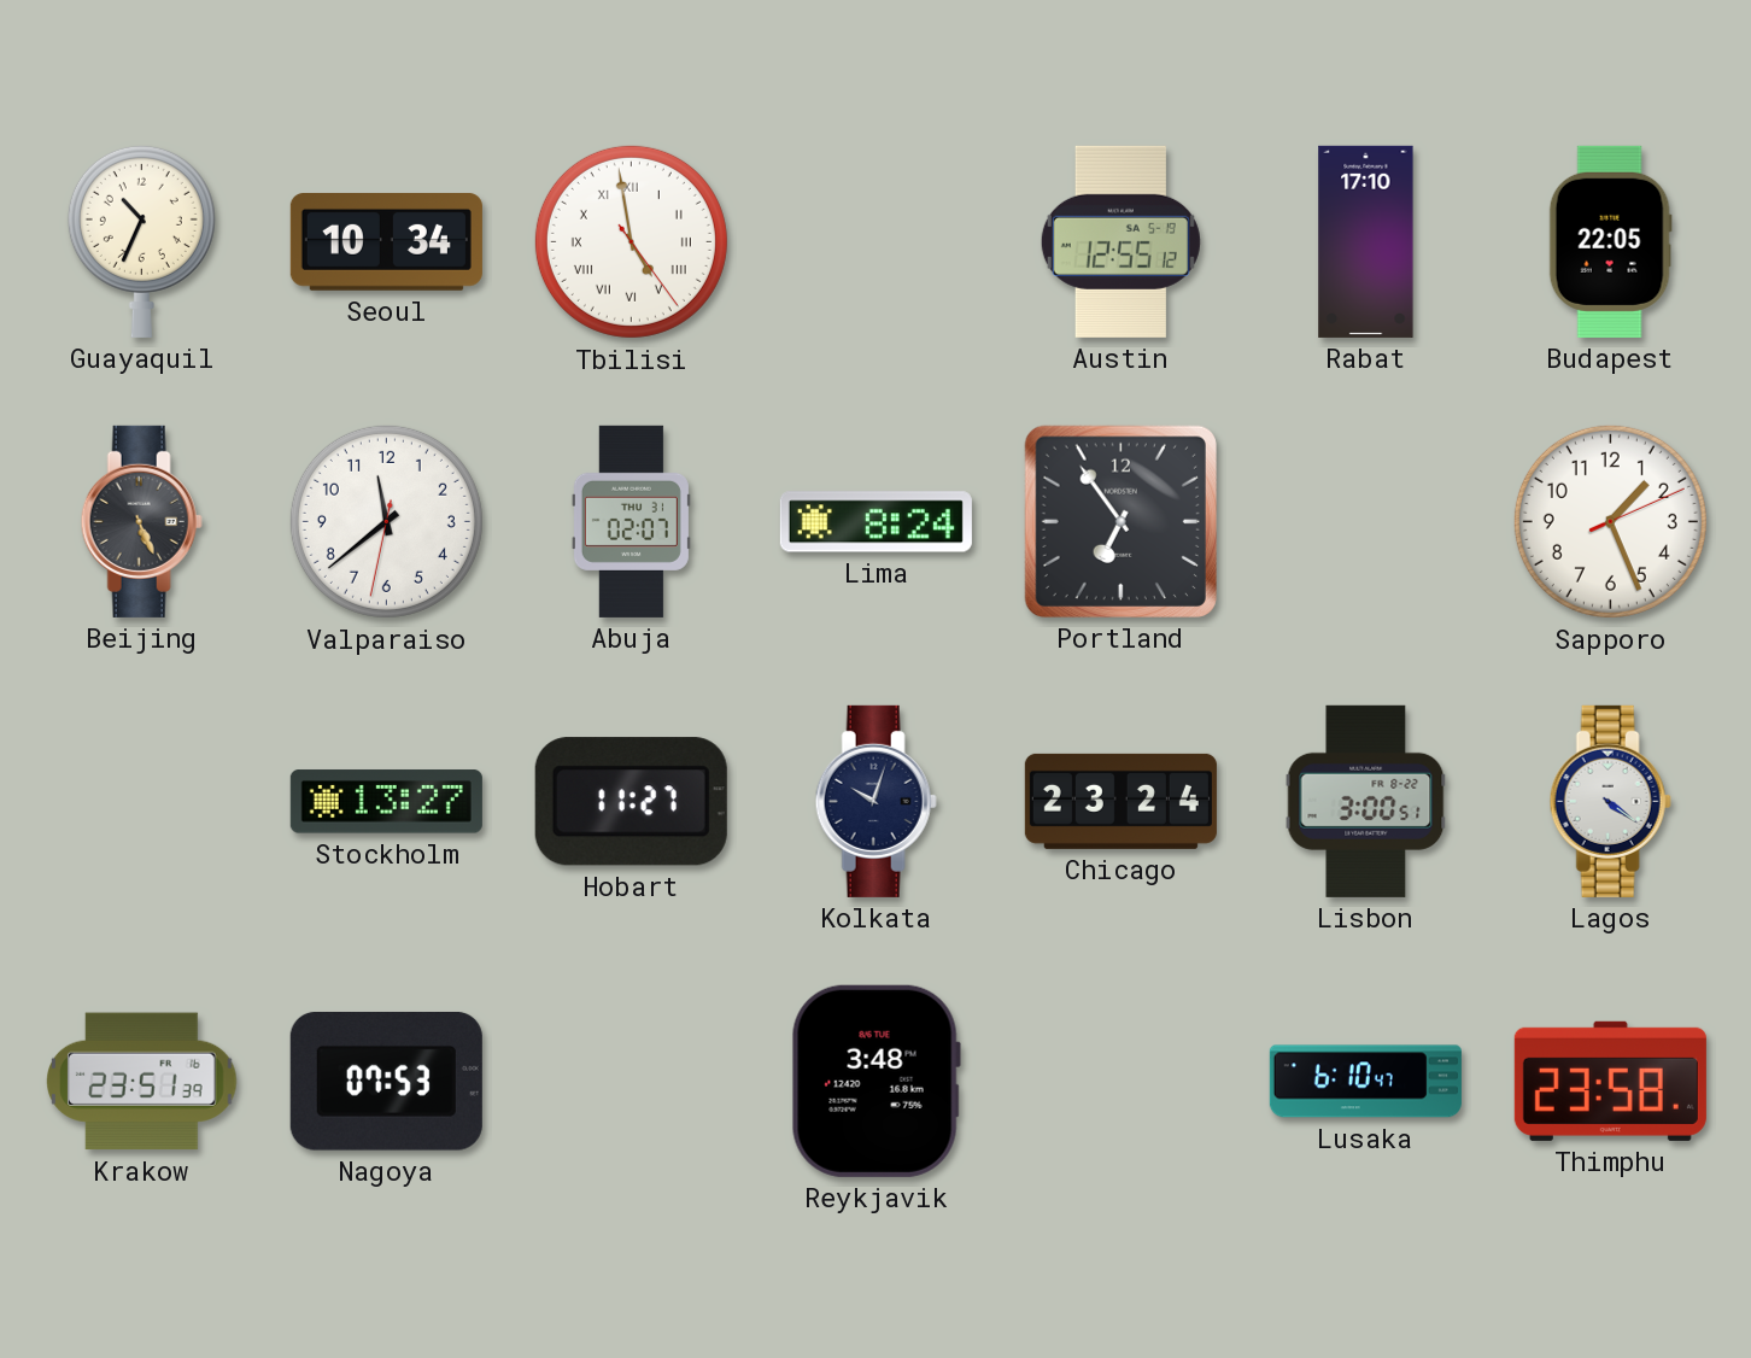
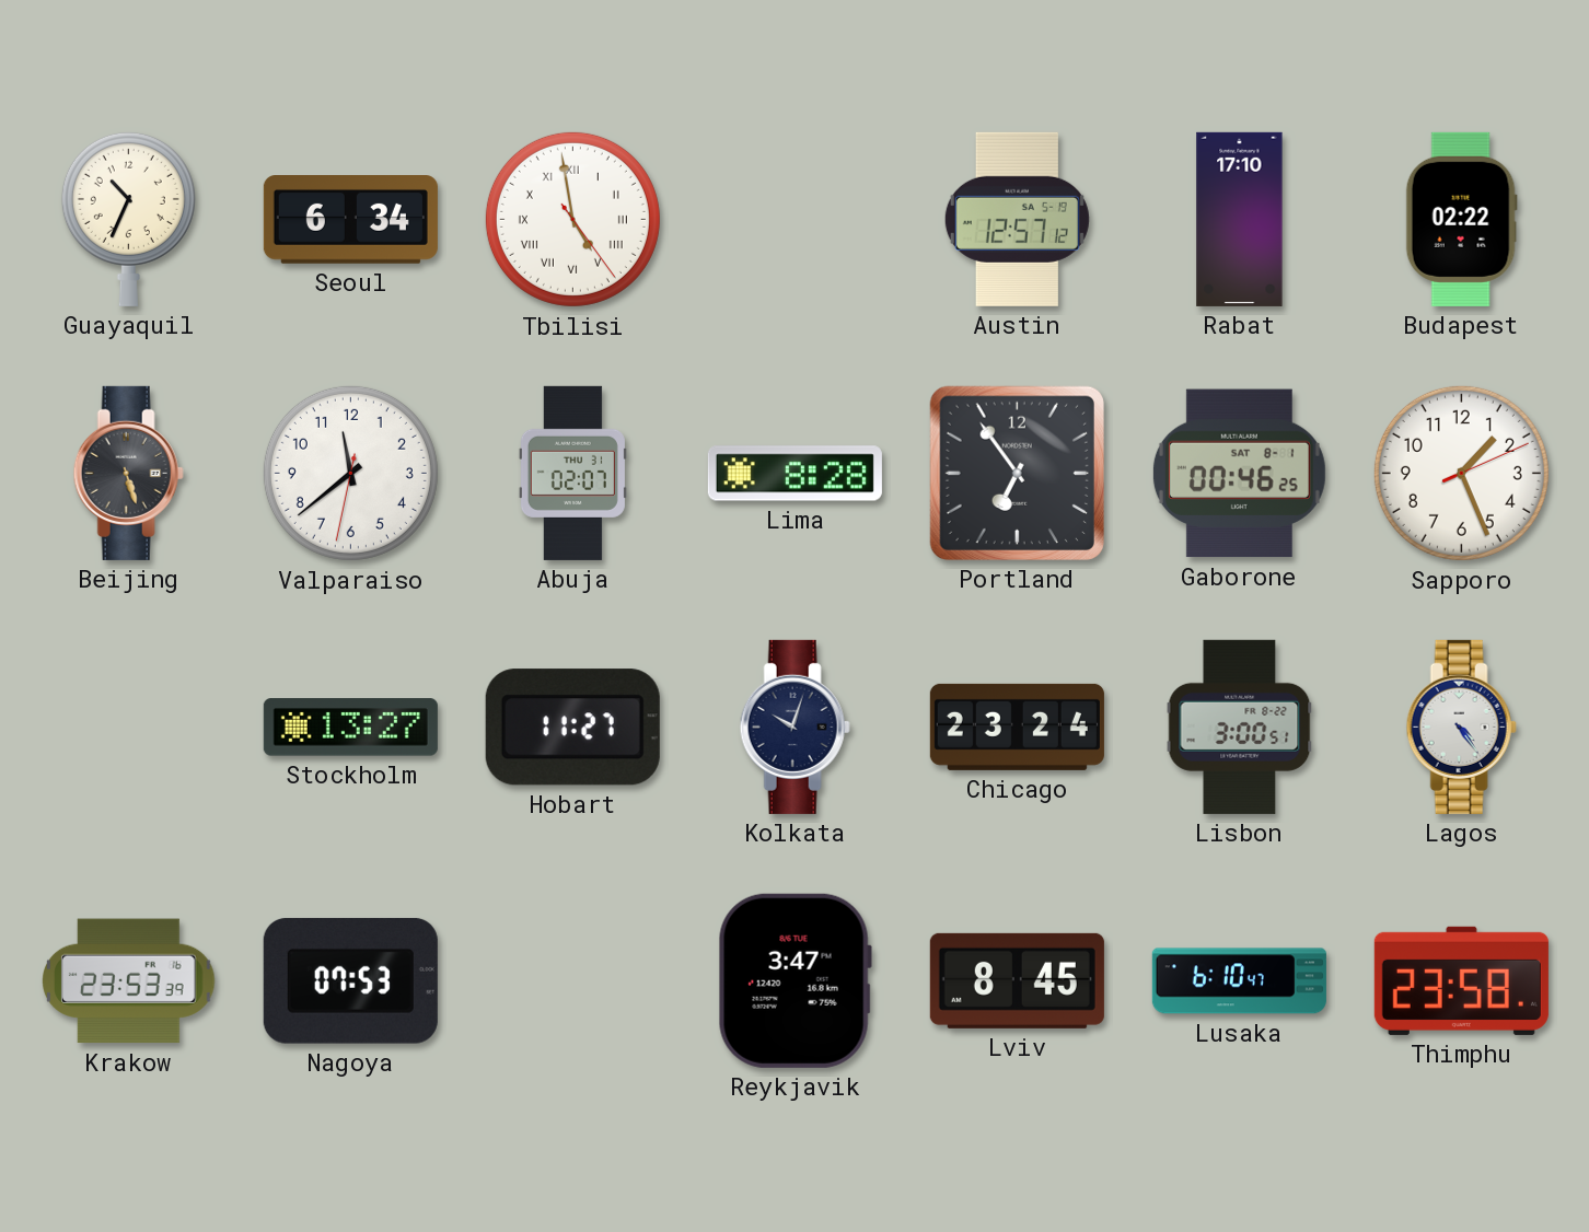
Seoul: 10:34 -> 6:34 (350, 220)
Austin: 12:55 -> 12:57 (1017, 219)
Budapest: 22:05 -> 02:22 (1461, 219)
Beijing: 5:26 -> 5:27 (128, 473)
Lima: 8:24 -> 8:28 (794, 474)
Gaborone: none -> 00:46 (1239, 474)
Lagos: 4:21 -> 4:24 (1461, 727)
Krakow: 23:51 -> 23:53 (129, 981)
Reykjavik: 3:48 -> 3:47 (794, 980)
Lviv: none -> 8:45 (1017, 980)
